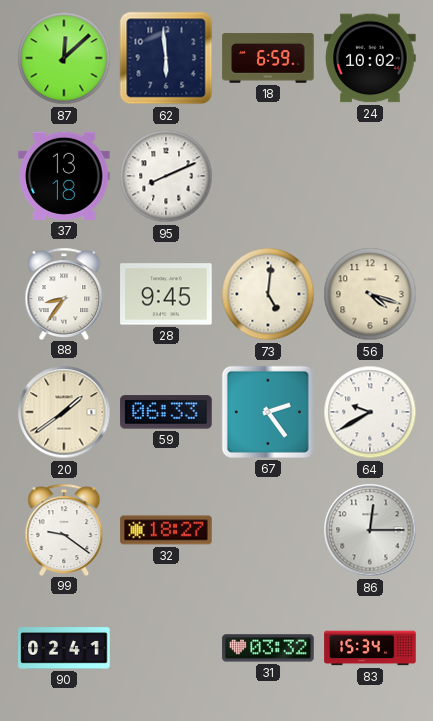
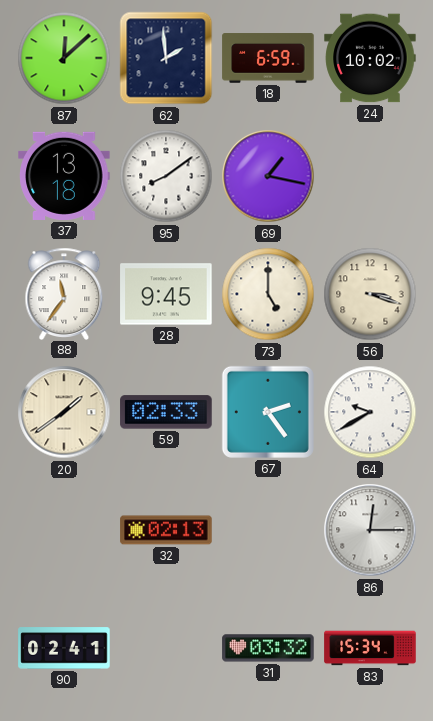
62: 5:59 -> 1:59 (166, 58)
95: 8:11 -> 8:09 (166, 176)
69: none -> 1:17 (268, 176)
88: 8:36 -> 11:36 (64, 293)
73: 5:01 -> 5:00 (268, 294)
56: 4:18 -> 3:18 (370, 294)
59: 06:33 -> 02:33 (166, 412)
99: 9:21 -> none (64, 529)
32: 18:27 -> 02:13 (166, 530)
